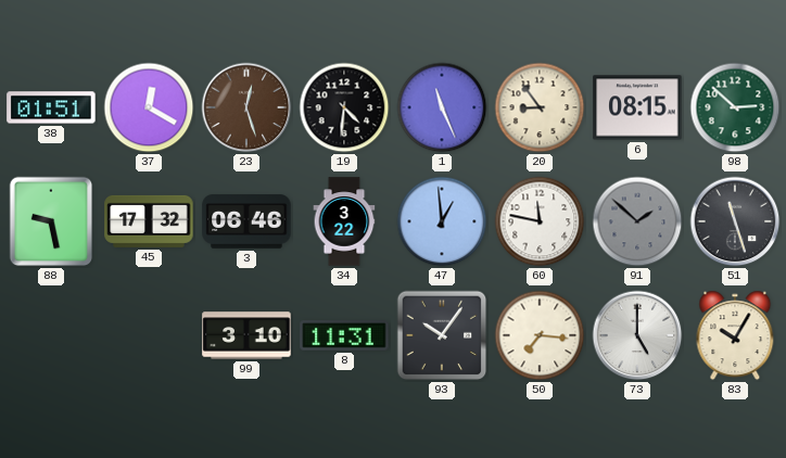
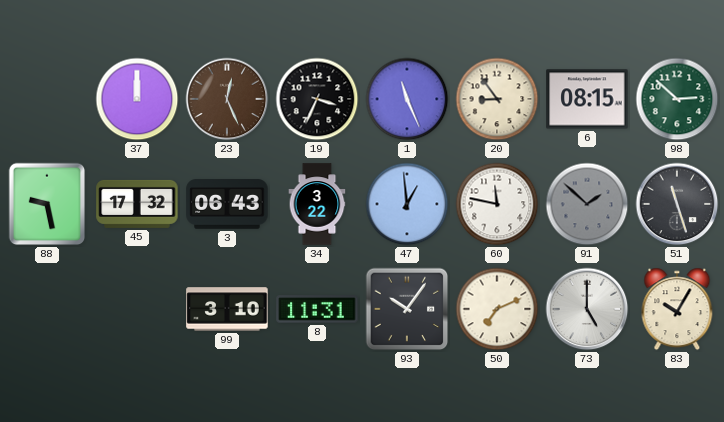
38: 01:51 -> none (51, 107)
37: 12:20 -> 12:00 (137, 99)
23: 12:27 -> 12:26 (227, 99)
19: 4:31 -> 3:34 (317, 99)
3: 06:46 -> 06:43 (227, 204)
50: 7:16 -> 7:11 (497, 309)
